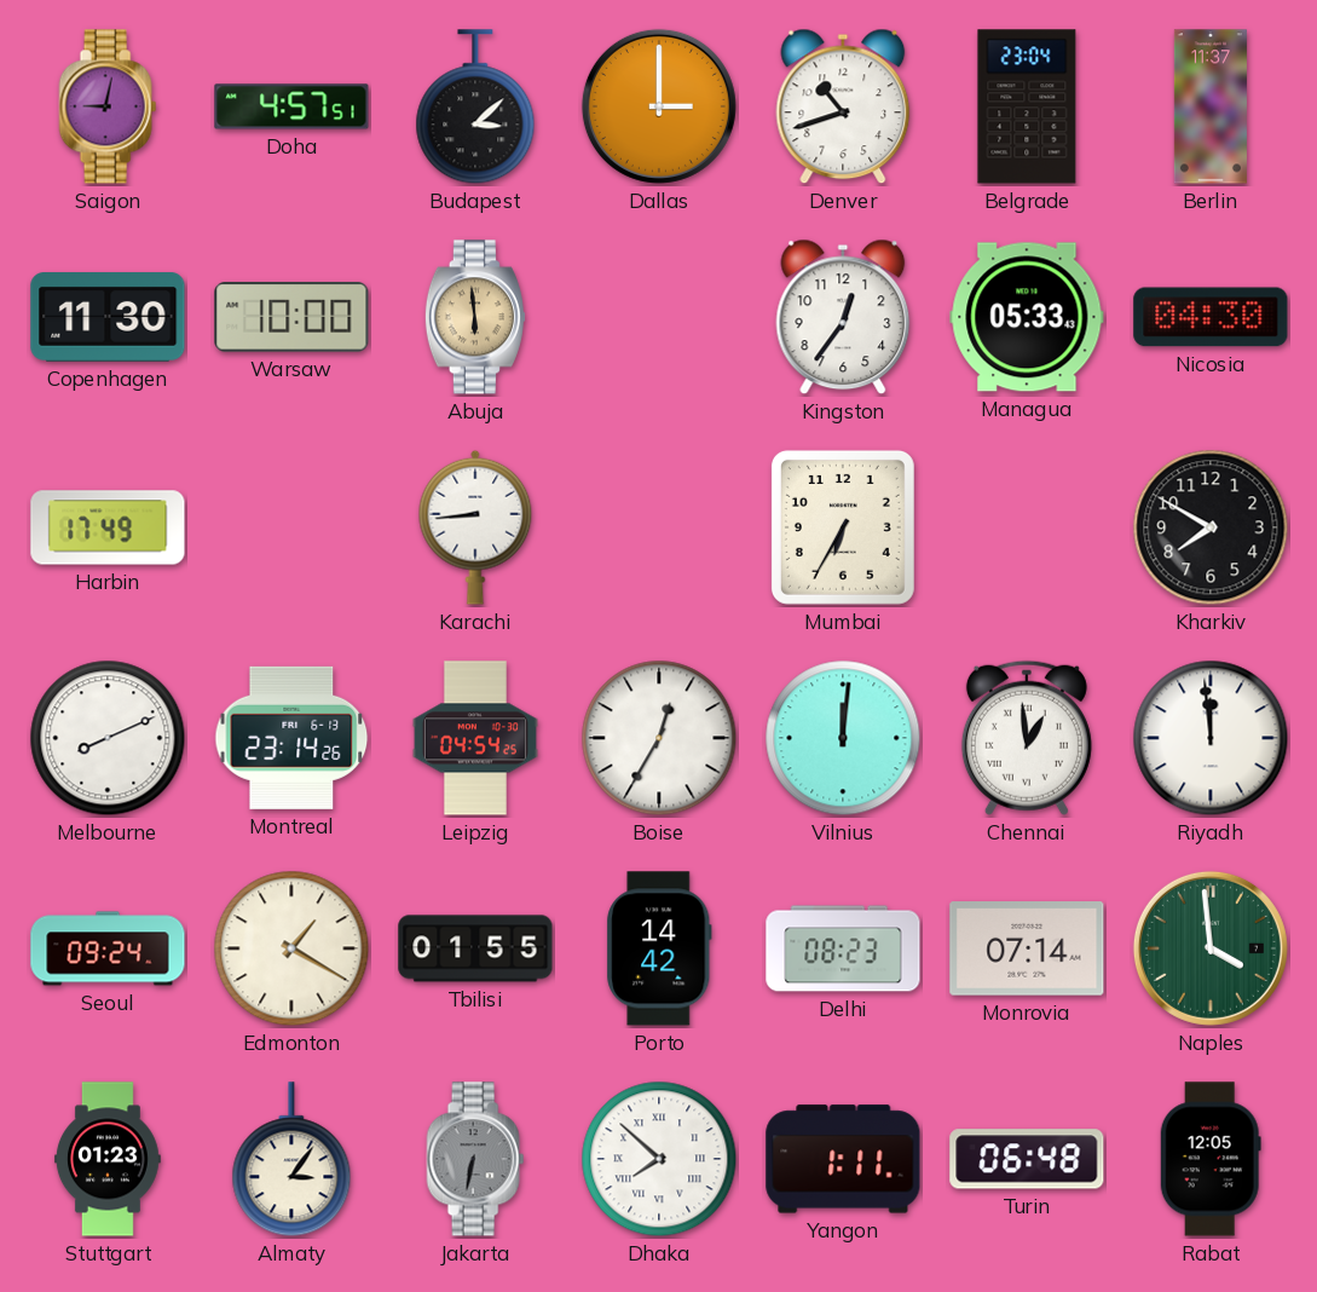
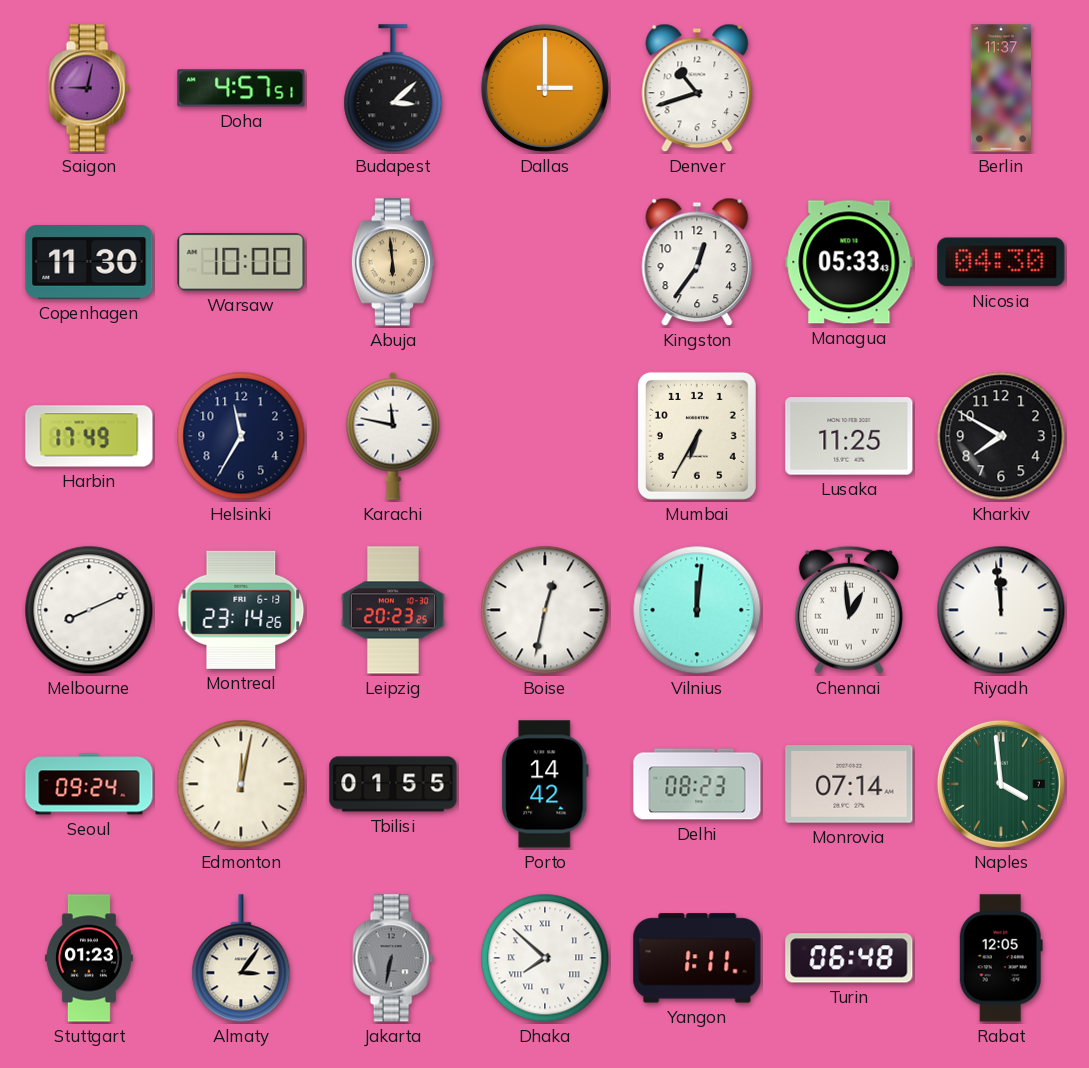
Belgrade: 23:04 -> none (1027, 106)
Helsinki: none -> 11:35 (241, 436)
Karachi: 8:44 -> 11:47 (393, 436)
Lusaka: none -> 11:25 (849, 436)
Leipzig: 04:54 -> 20:23 (393, 610)
Boise: 12:35 -> 12:32 (545, 610)
Edmonton: 1:20 -> 12:02 (241, 784)
